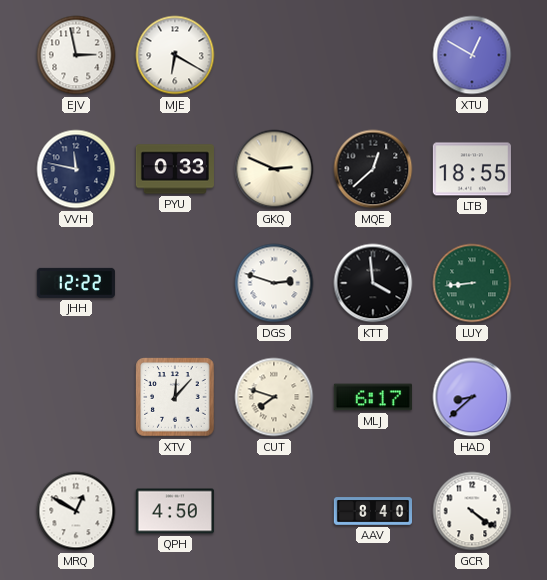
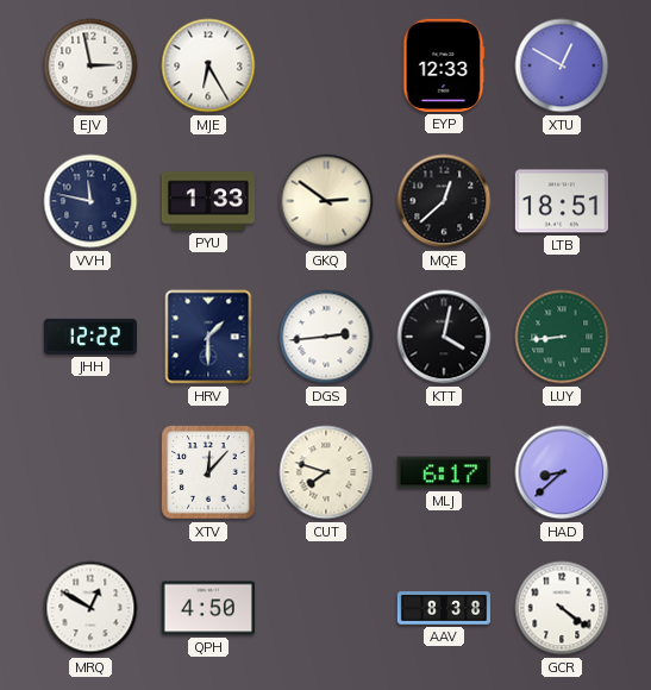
MJE: 6:20 -> 6:25 (208, 65)
EYP: none -> 12:33 (444, 65)
PYU: 0:33 -> 1:33 (208, 201)
GKQ: 2:49 -> 2:51 (326, 201)
LTB: 18:55 -> 18:51 (562, 201)
HRV: none -> 1:30 (208, 337)
DGS: 2:48 -> 2:44 (326, 337)
KTT: 3:59 -> 4:02 (444, 337)
AAV: 8:40 -> 8:38 (443, 608)
